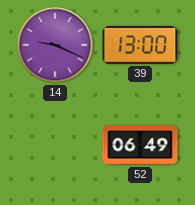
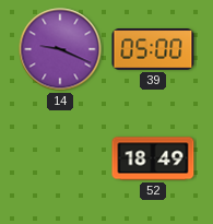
39: 13:00 -> 05:00 (153, 50)
52: 06:49 -> 18:49 (153, 158)
